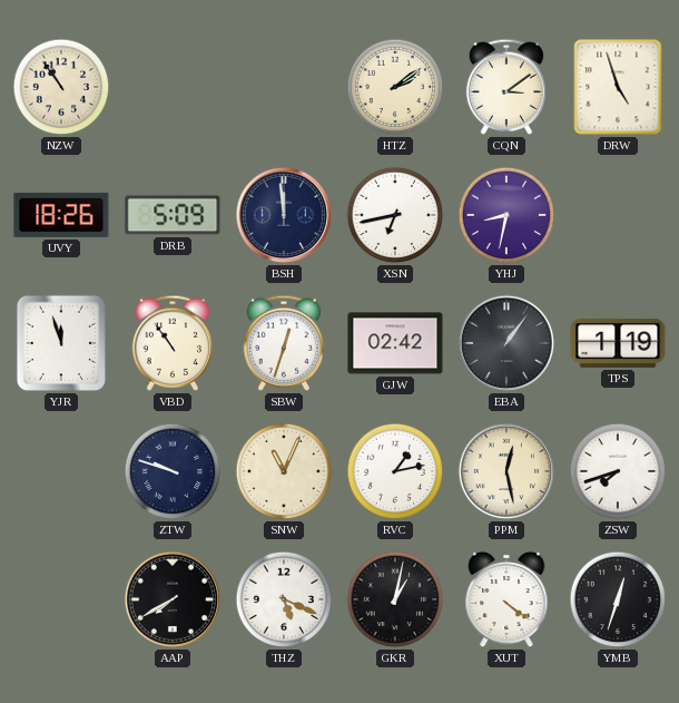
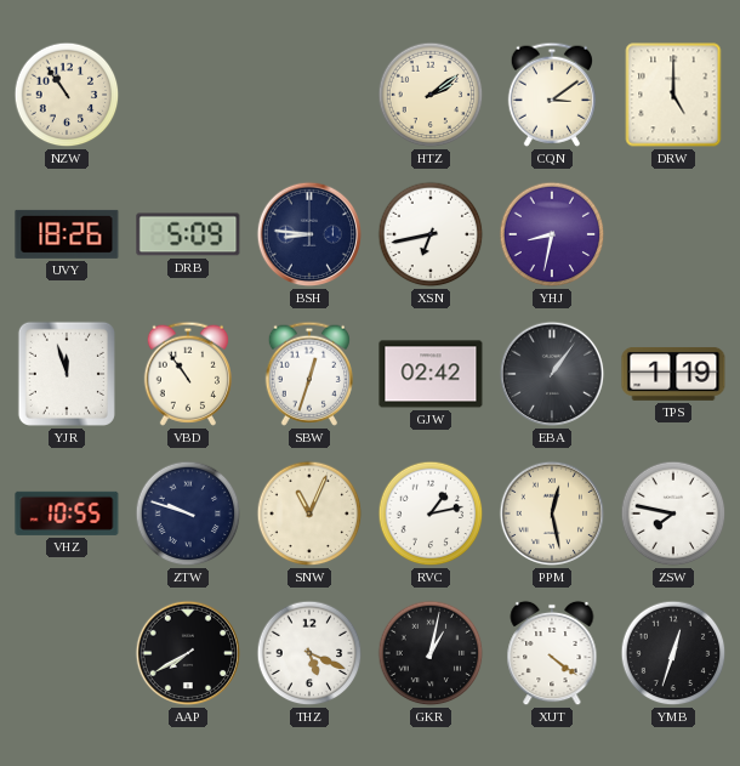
DRW: 4:57 -> 5:00 (673, 95)
BSH: 11:59 -> 8:46 (309, 234)
VHZ: none -> 10:55 (67, 513)
ZSW: 7:42 -> 7:47 (673, 513)
